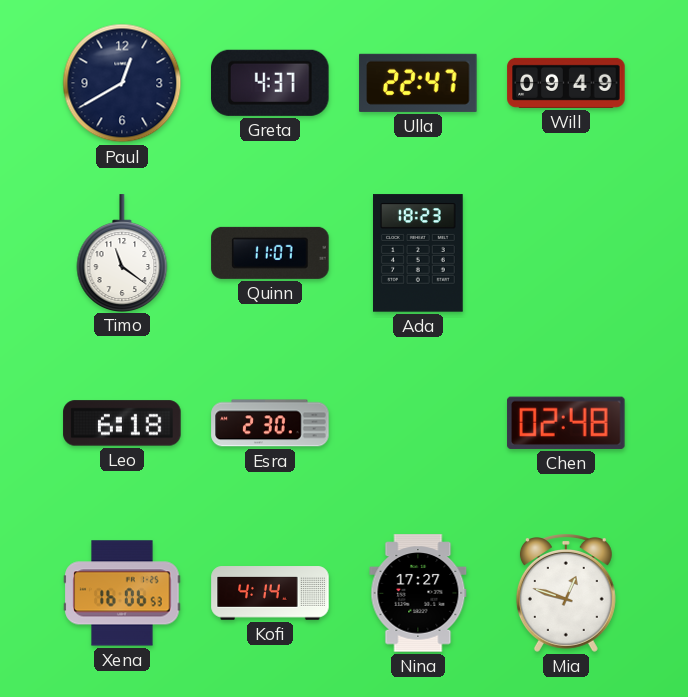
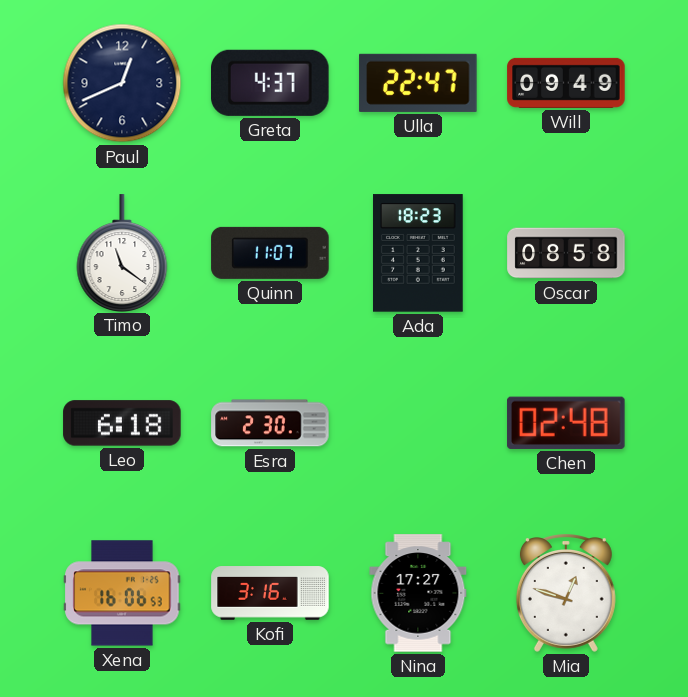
Paul: 12:40 -> 12:41 (122, 83)
Oscar: none -> 08:58 (566, 253)
Kofi: 4:14 -> 3:16 (270, 593)
